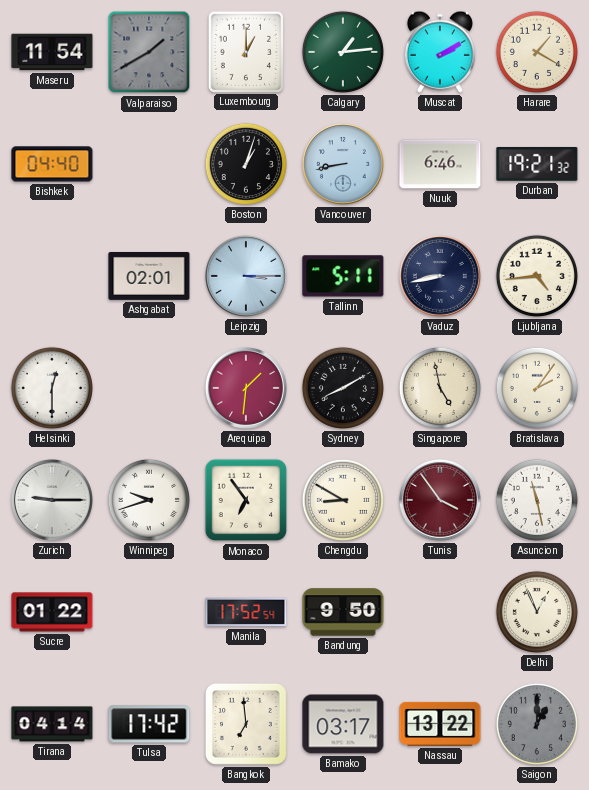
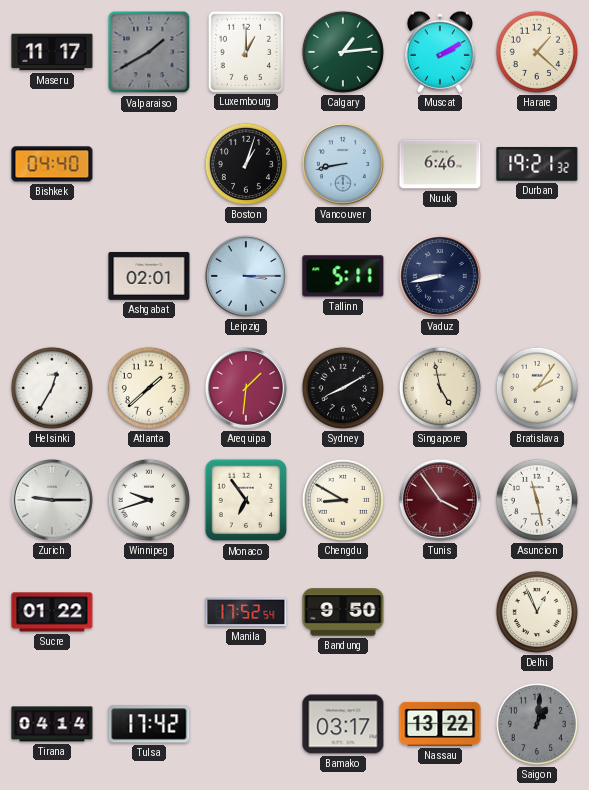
Maseru: 11:54 -> 11:17 (52, 52)
Harare: 1:20 -> 1:22 (537, 52)
Ljubljana: 4:44 -> none (537, 276)
Helsinki: 12:30 -> 12:35 (52, 388)
Atlanta: none -> 1:38 (149, 388)
Bangkok: 6:59 -> none (246, 724)
Saigon: 1:00 -> 1:01 (537, 724)
